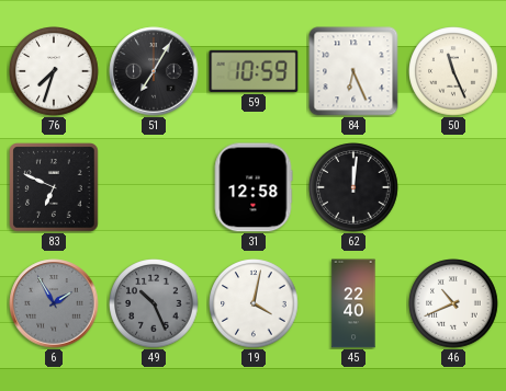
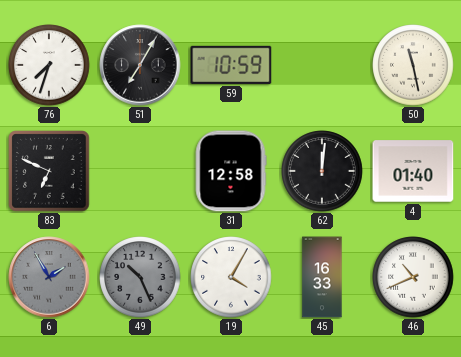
84: 6:26 -> none (353, 71)
50: 11:26 -> 11:28 (413, 65)
4: none -> 01:40 (413, 171)
19: 4:02 -> 4:05 (231, 277)
45: 22:40 -> 16:33 (322, 277)
